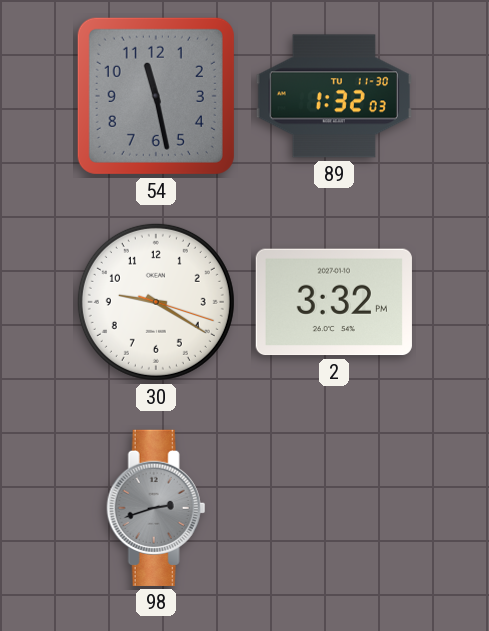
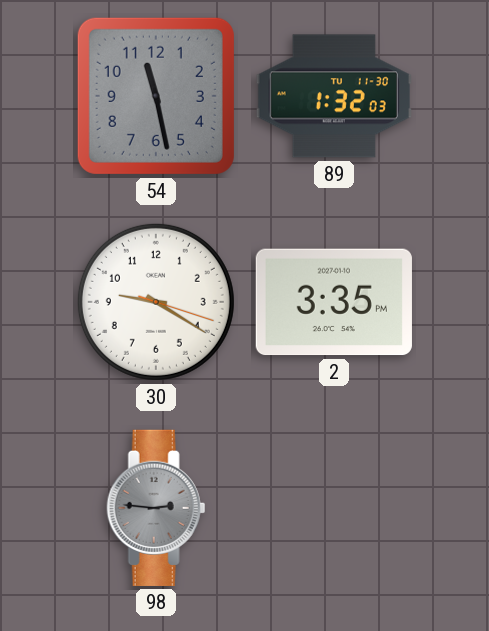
2: 3:32 -> 3:35 (334, 302)
98: 2:42 -> 2:46 (156, 508)
